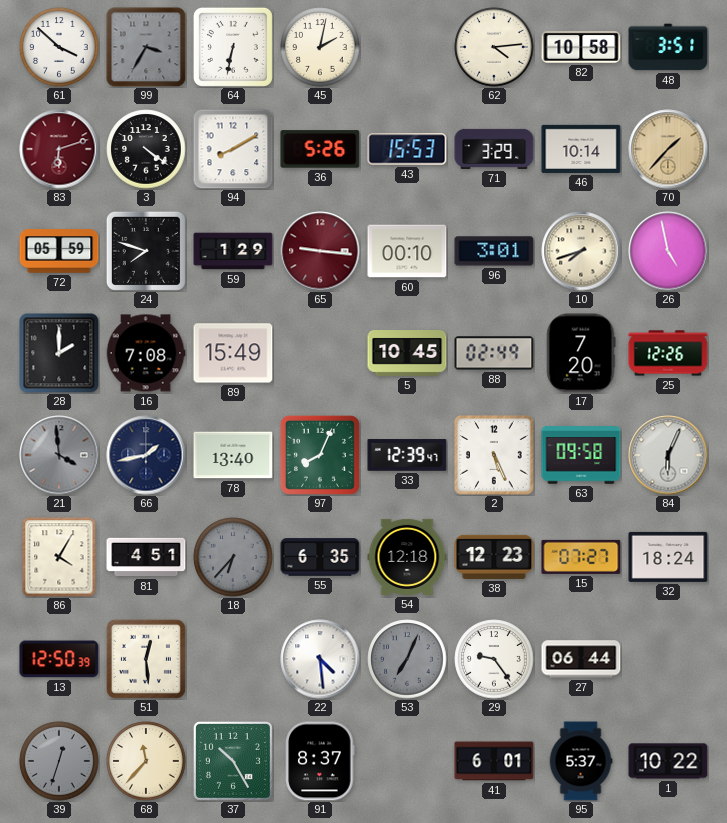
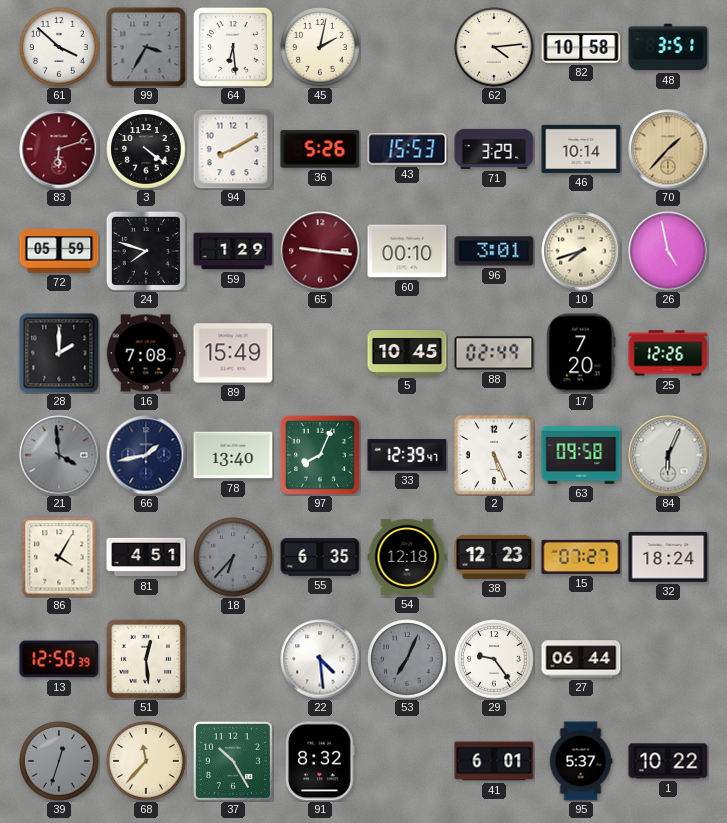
64: 6:32 -> 6:29 (233, 47)
91: 8:37 -> 8:32 (320, 761)
